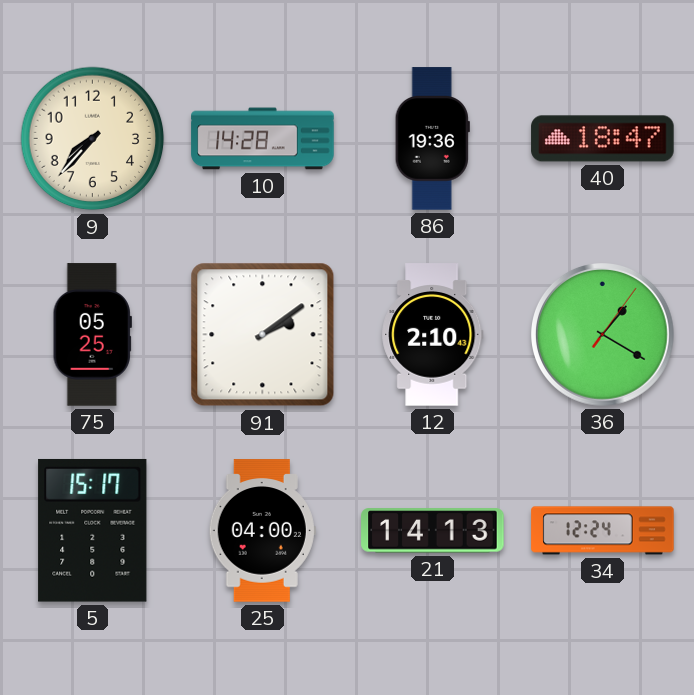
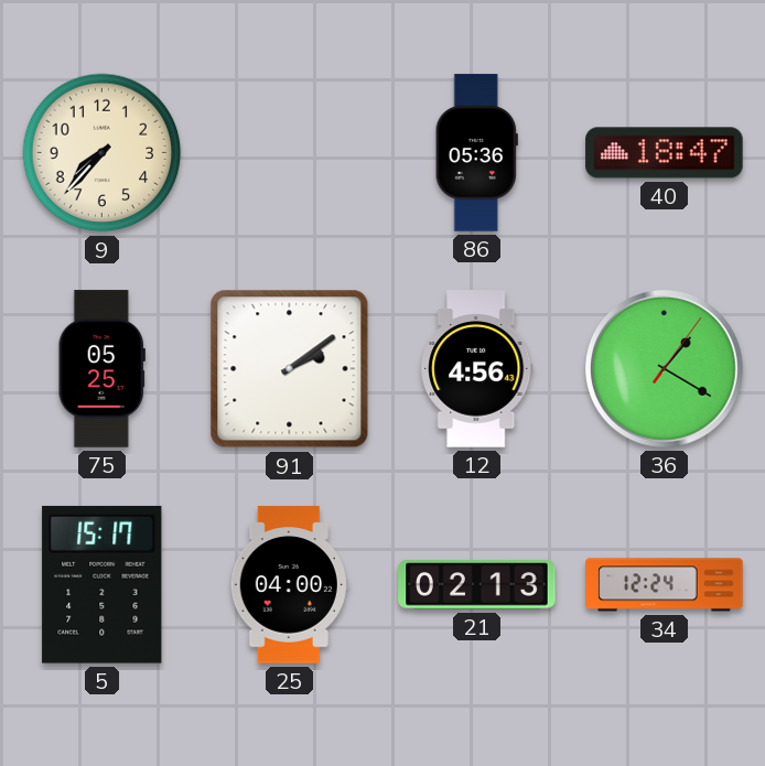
10: 14:28 -> none (263, 139)
86: 19:36 -> 05:36 (476, 153)
12: 2:10 -> 4:56 (477, 369)
21: 14:13 -> 02:13 (477, 585)
